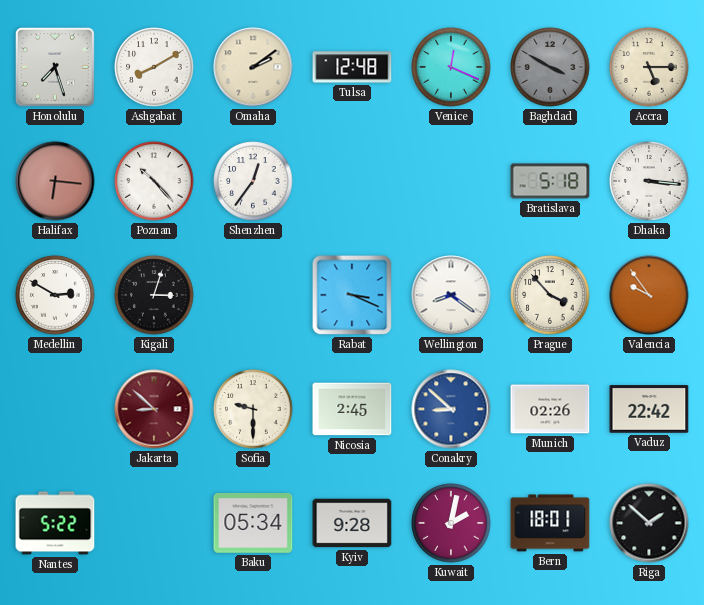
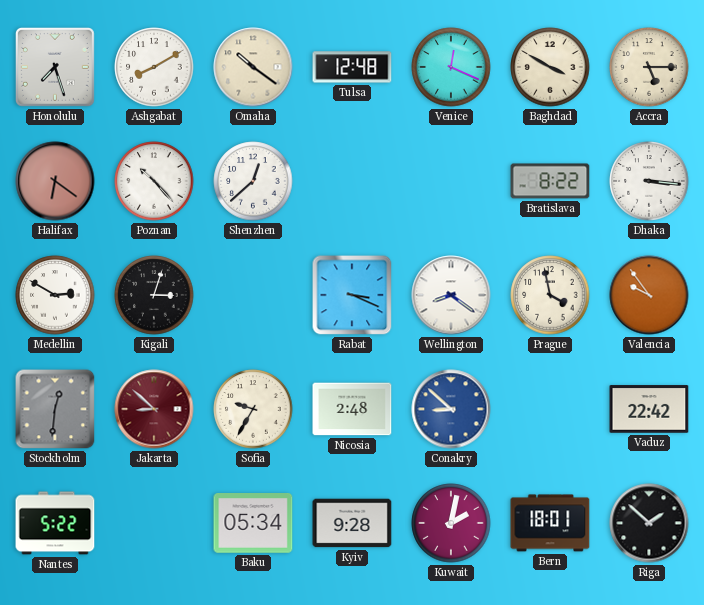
Omaha: 2:09 -> 10:21 (253, 67)
Baghdad dial: grey -> cream (550, 67)
Halifax: 6:16 -> 6:21 (55, 181)
Shenzhen: 12:36 -> 12:38 (253, 181)
Bratislava: 5:18 -> 8:22 (550, 181)
Prague: 3:53 -> 3:58 (550, 295)
Stockholm: none -> 12:31 (55, 409)
Sofia: 9:30 -> 9:35 (253, 409)
Nicosia: 2:45 -> 2:48 (352, 409)
Munich: 02:26 -> none (550, 409)
